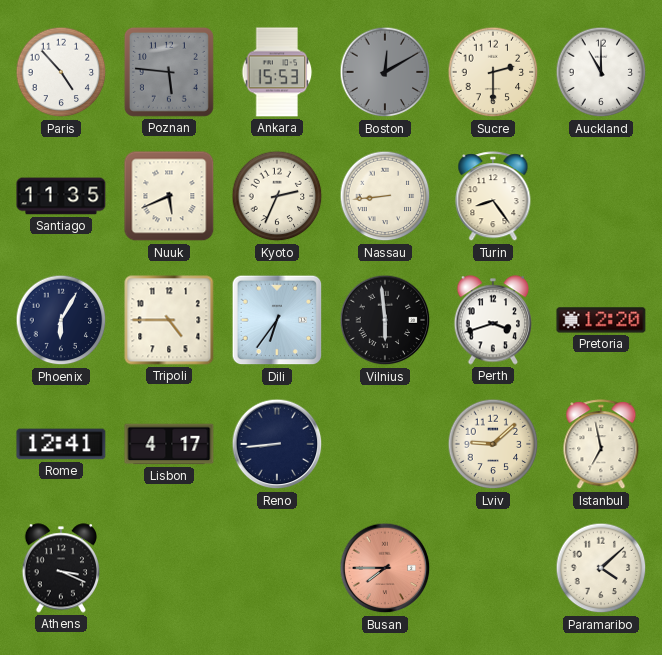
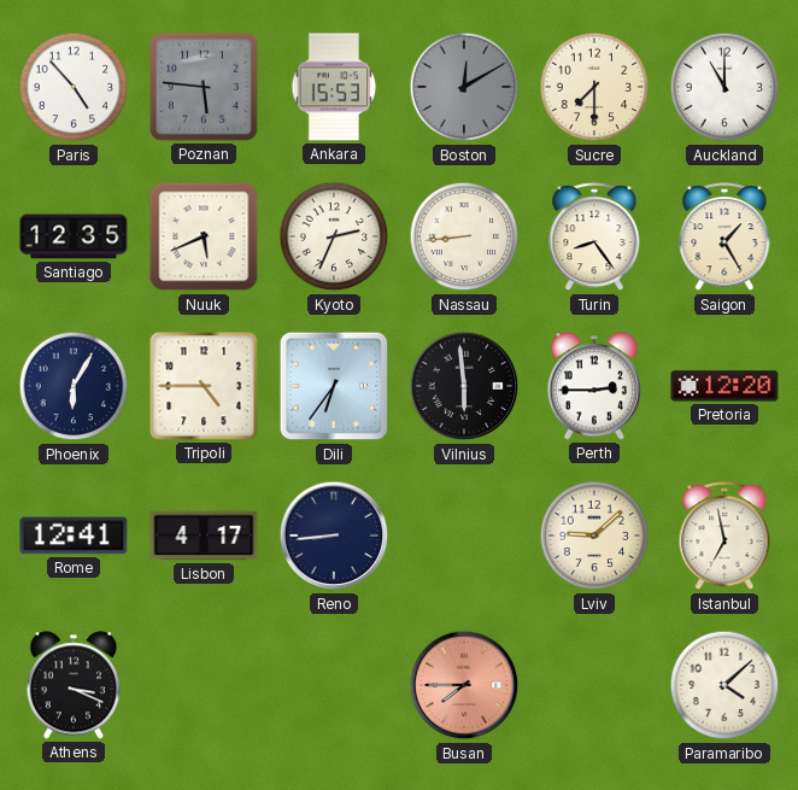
Sucre: 2:30 -> 7:30 (594, 87)
Santiago: 11:35 -> 12:35 (74, 236)
Saigon: none -> 1:25 (724, 238)
Perth: 3:42 -> 2:45 (593, 386)
